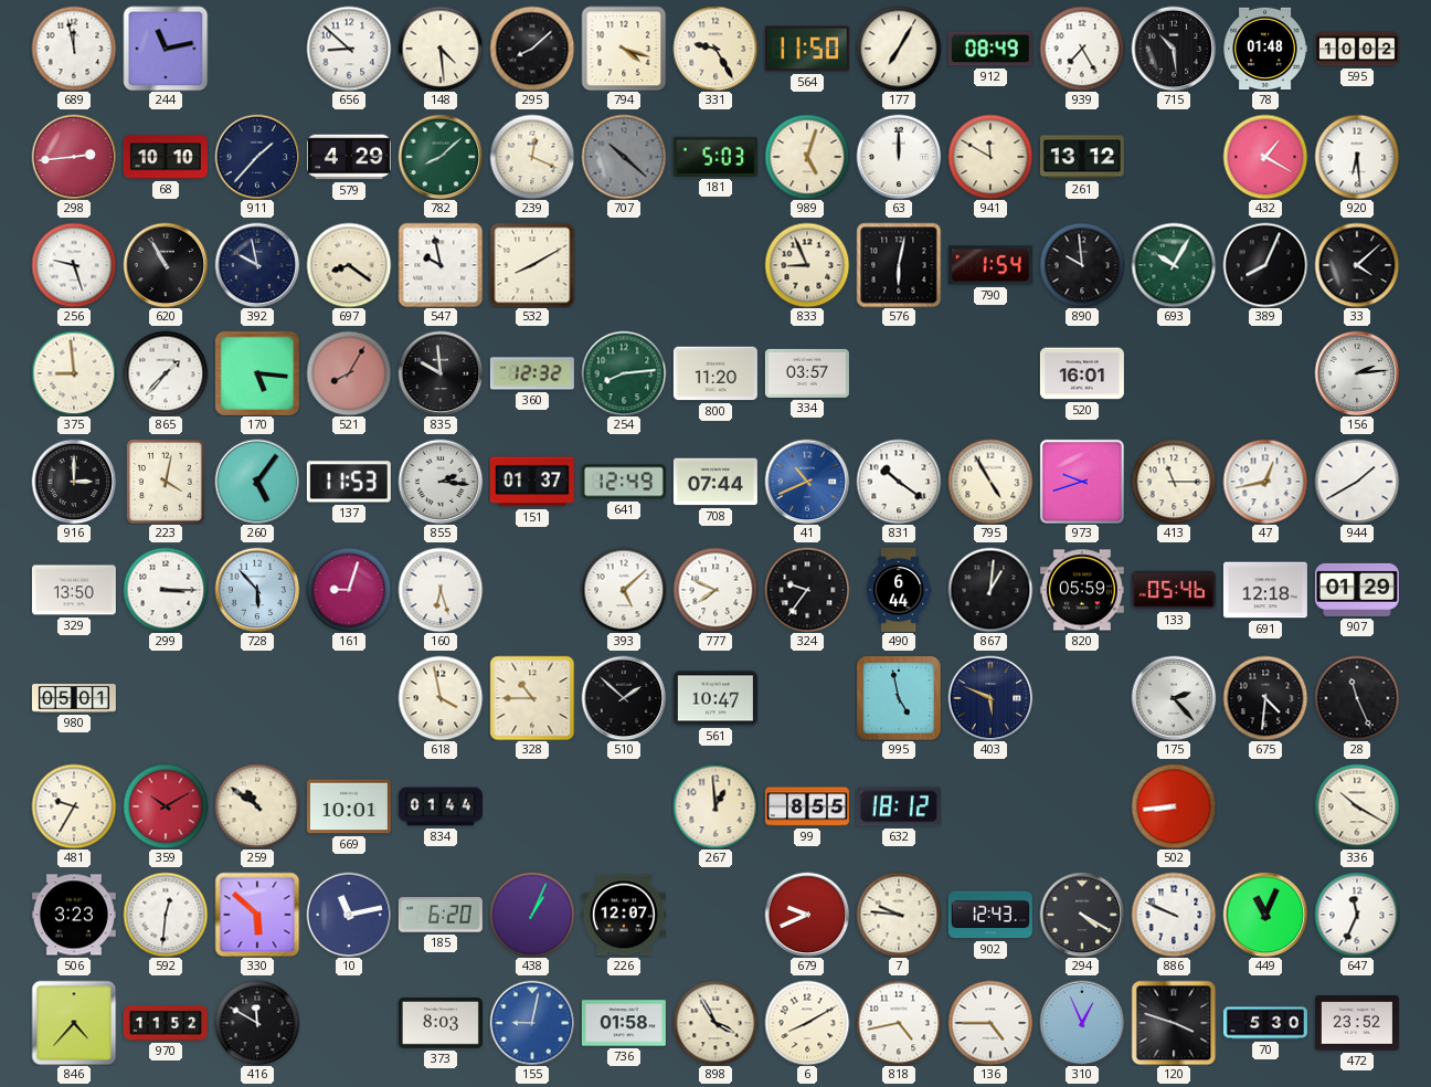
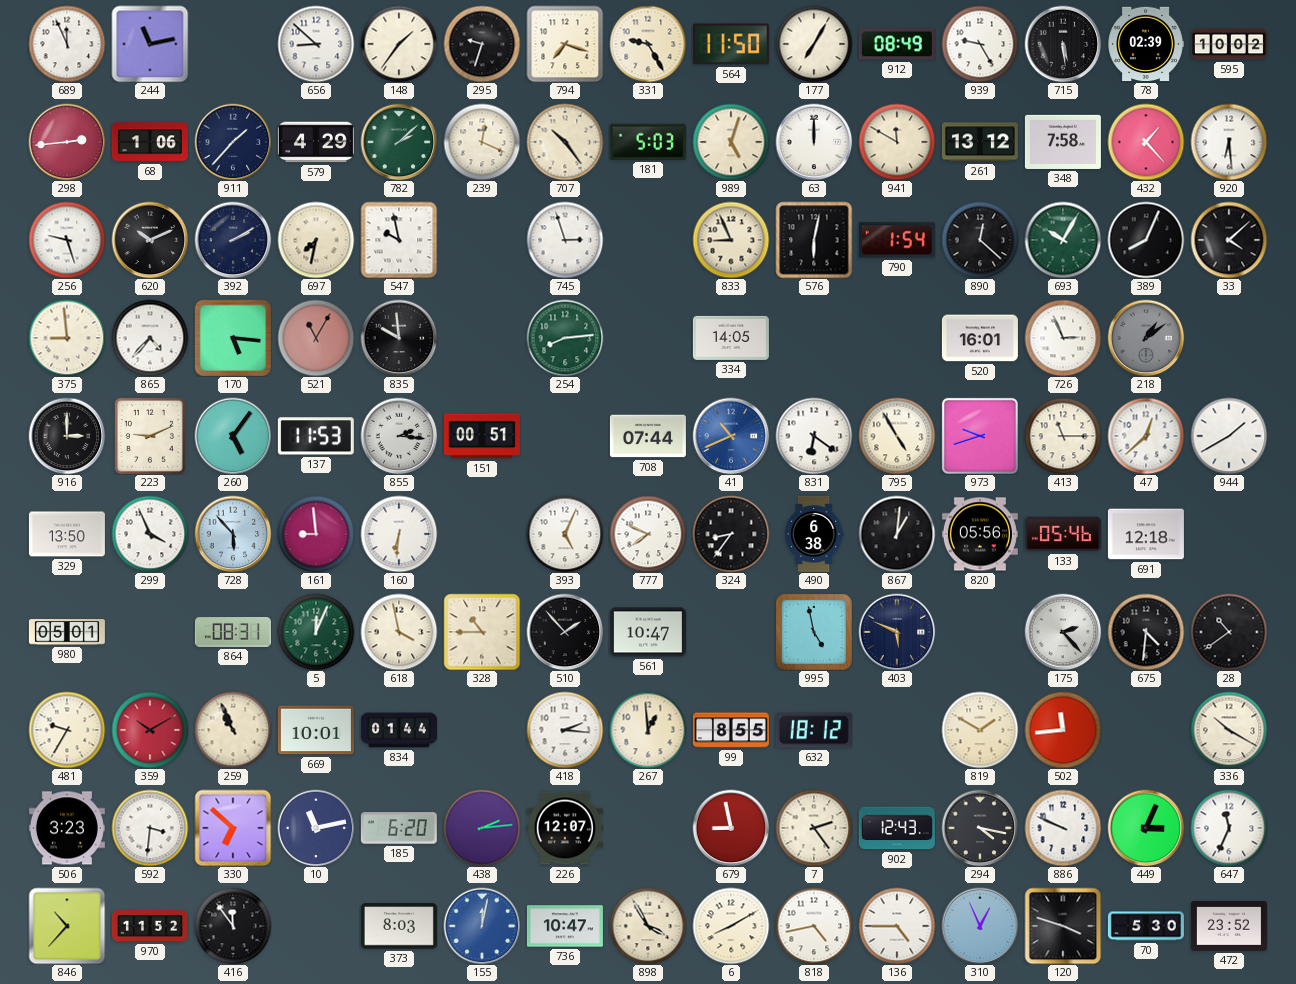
689: 11:58 -> 11:56 (67, 44)
148: 4:29 -> 1:36 (399, 44)
295: 8:08 -> 9:33 (482, 44)
794: 4:18 -> 7:18 (565, 44)
939: 7:25 -> 9:25 (980, 44)
715: 10:29 -> 5:29 (1063, 44)
78: 01:48 -> 02:39 (1146, 44)
68: 10:10 -> 1:06 (150, 142)
782: 8:08 -> 2:08 (399, 142)
707: 10:22 -> 10:24 (565, 142)
707 dial: grey -> cream (565, 142)
348: none -> 7:58 (1063, 142)
432: 1:20 -> 1:23 (1146, 142)
620: 10:55 -> 10:11 (150, 240)
392: 9:58 -> 2:10 (233, 240)
697: 8:21 -> 7:32 (316, 240)
532: 8:10 -> none (532, 265)
745: none -> 2:57 (565, 240)
890: 9:59 -> 12:22 (980, 240)
865: 1:37 -> 4:37 (150, 338)
521: 8:05 -> 11:05 (316, 338)
360: 12:32 -> none (532, 373)
800: 11:20 -> none (715, 373)
334: 03:57 -> 14:05 (731, 338)
726: none -> 2:56 (1063, 338)
218: none -> 1:09 (1146, 338)
156: 2:14 -> none (1357, 373)
223: 4:02 -> 9:11 (150, 436)
151: 01:37 -> 00:51 (482, 436)
641: 12:49 -> none (624, 482)
831: 10:21 -> 6:21 (814, 436)
47: 12:43 -> 12:38 (1146, 436)
299: 3:15 -> 3:56 (150, 534)
161: 9:03 -> 8:59 (316, 534)
160: 6:27 -> 6:31 (399, 534)
393: 5:08 -> 5:04 (565, 534)
324: 9:36 -> 8:36 (731, 534)
490: 6:44 -> 6:38 (814, 534)
820: 05:59 -> 05:56 (980, 534)
907: 01:29 -> none (1357, 590)
864: none -> 08:31 (233, 633)
5: none -> 12:04 (316, 632)
510: 1:52 -> 1:53 (565, 632)
28: 11:26 -> 10:39 (1229, 632)
259: 10:51 -> 10:56 (233, 730)
418: none -> 2:16 (565, 730)
819: none -> 1:50 (980, 730)
502: 8:44 -> 11:44 (1063, 730)
592: 12:31 -> 3:31 (150, 828)
330: 5:52 -> 6:52 (233, 828)
438: 1:04 -> 2:14 (482, 828)
679: 9:41 -> 8:58 (731, 828)
7: 9:46 -> 2:24 (814, 828)
294: 4:20 -> 4:17 (980, 828)
449: 11:04 -> 3:04 (1146, 828)
846: 4:37 -> 10:37 (67, 926)
416: 11:50 -> 11:54 (233, 926)
155: 9:02 -> 12:02 (482, 926)
736: 01:58 -> 10:47 (565, 926)
